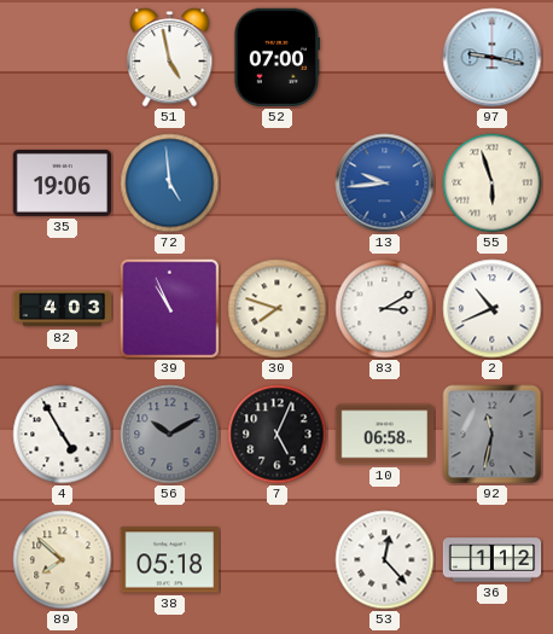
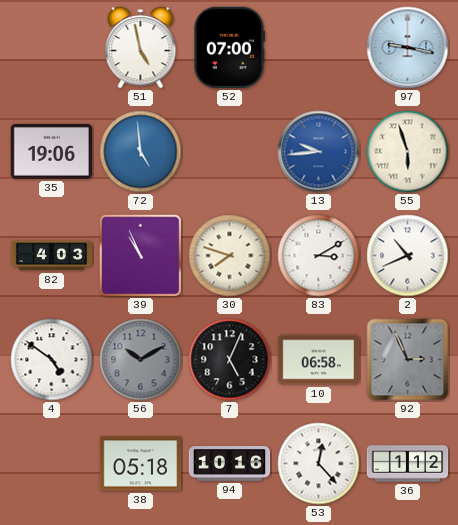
4: 4:55 -> 4:51 (52, 360)
92: 11:32 -> 2:56 (408, 360)
89: 7:52 -> none (63, 560)
94: none -> 10:16 (230, 464)
